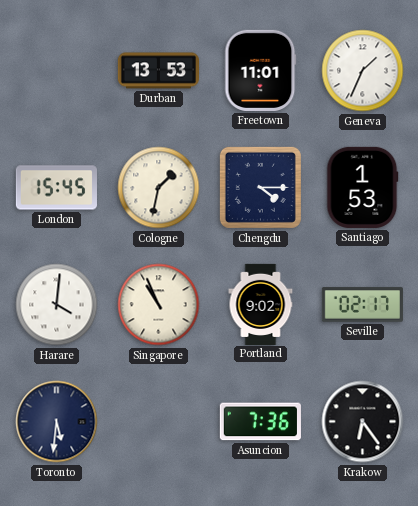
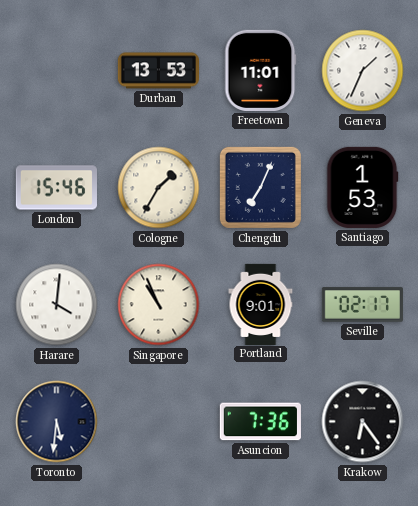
London: 15:45 -> 15:46 (56, 188)
Cologne: 1:32 -> 1:35 (159, 188)
Chengdu: 4:15 -> 7:04 (260, 187)
Portland: 9:02 -> 9:01 (261, 304)
